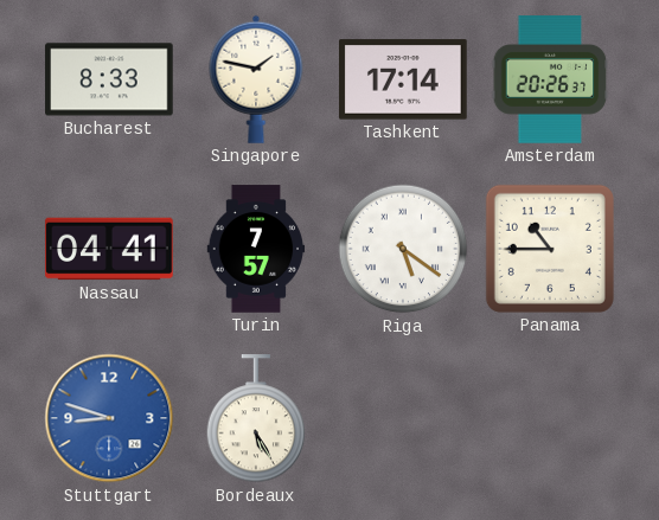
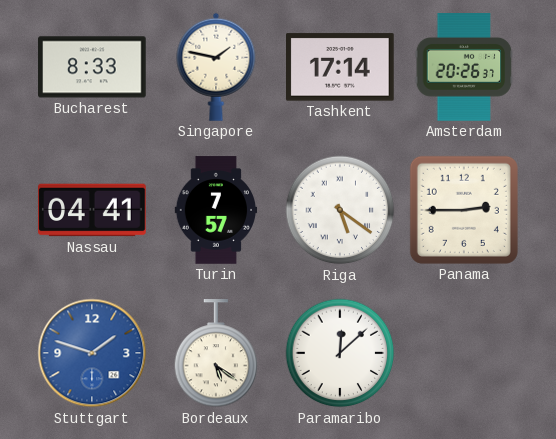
Panama: 10:45 -> 2:45 (464, 210)
Stuttgart: 8:48 -> 1:48 (92, 353)
Bordeaux: 5:25 -> 5:21 (216, 354)
Paramaribo: none -> 12:08 (340, 353)
